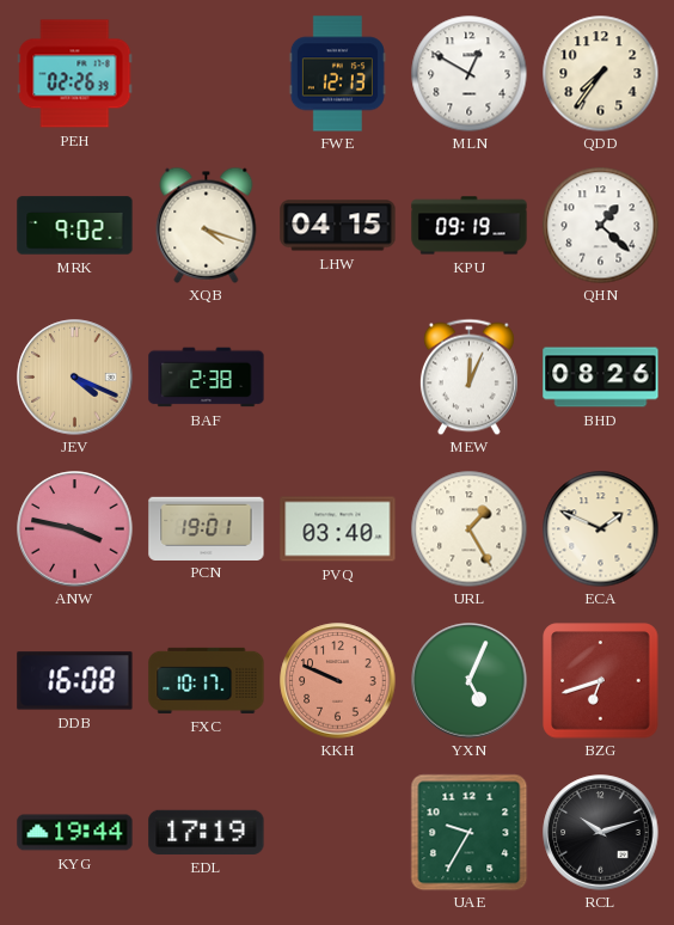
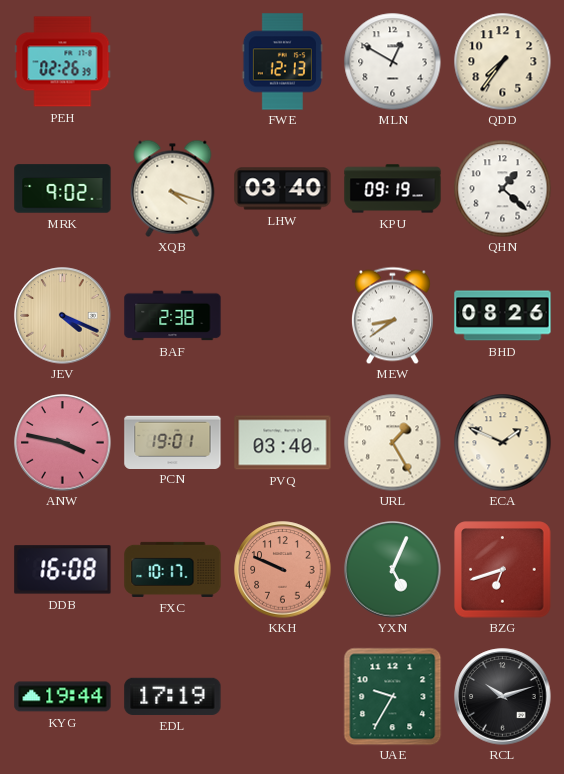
LHW: 04:15 -> 03:40 (283, 189)
MEW: 12:04 -> 8:39 (392, 315)
